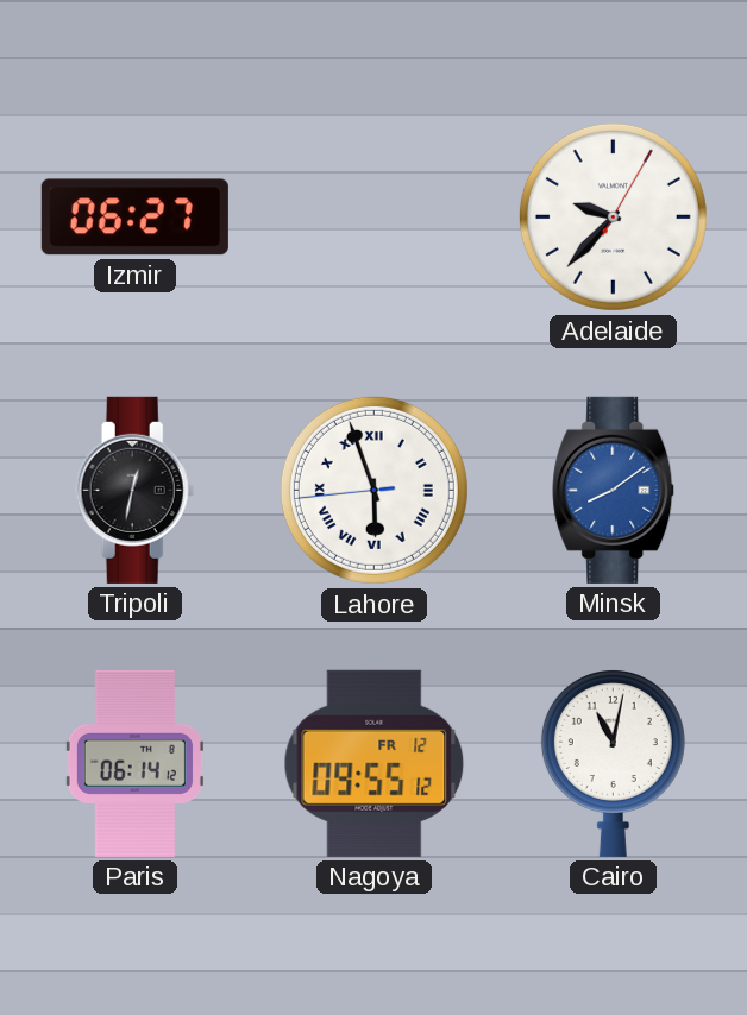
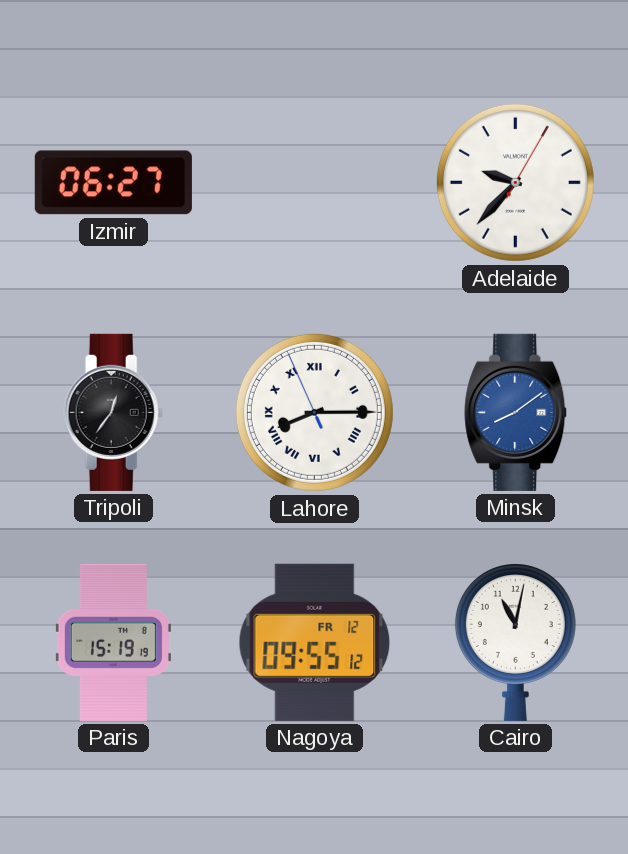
Tripoli: 12:32 -> 12:36 (114, 412)
Lahore: 5:56 -> 8:14 (314, 412)
Paris: 06:14 -> 15:19 (113, 642)
